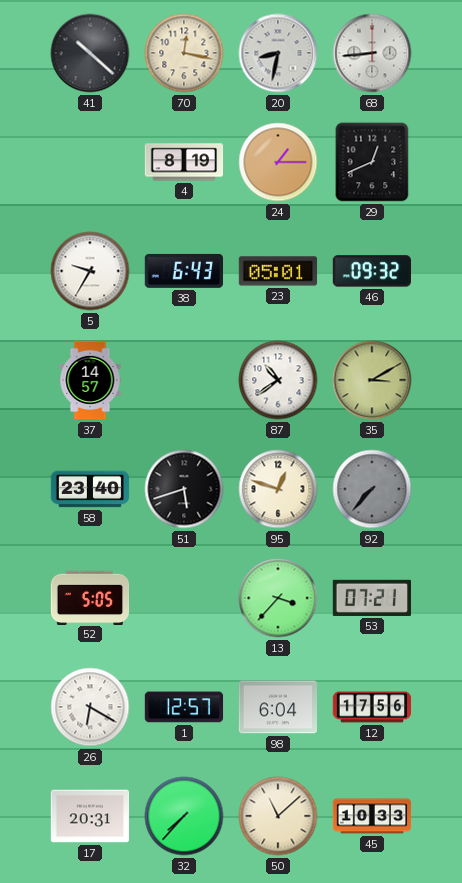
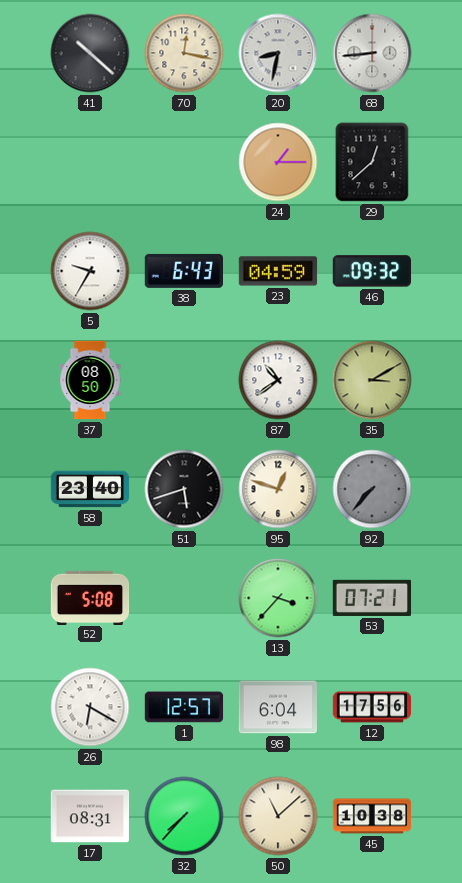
4: 8:19 -> none (184, 162)
29: 12:41 -> 12:38 (372, 162)
23: 05:01 -> 04:59 (278, 271)
37: 14:57 -> 08:50 (90, 380)
52: 5:05 -> 5:08 (90, 597)
17: 20:31 -> 08:31 (90, 816)
45: 10:33 -> 10:38 (372, 816)
